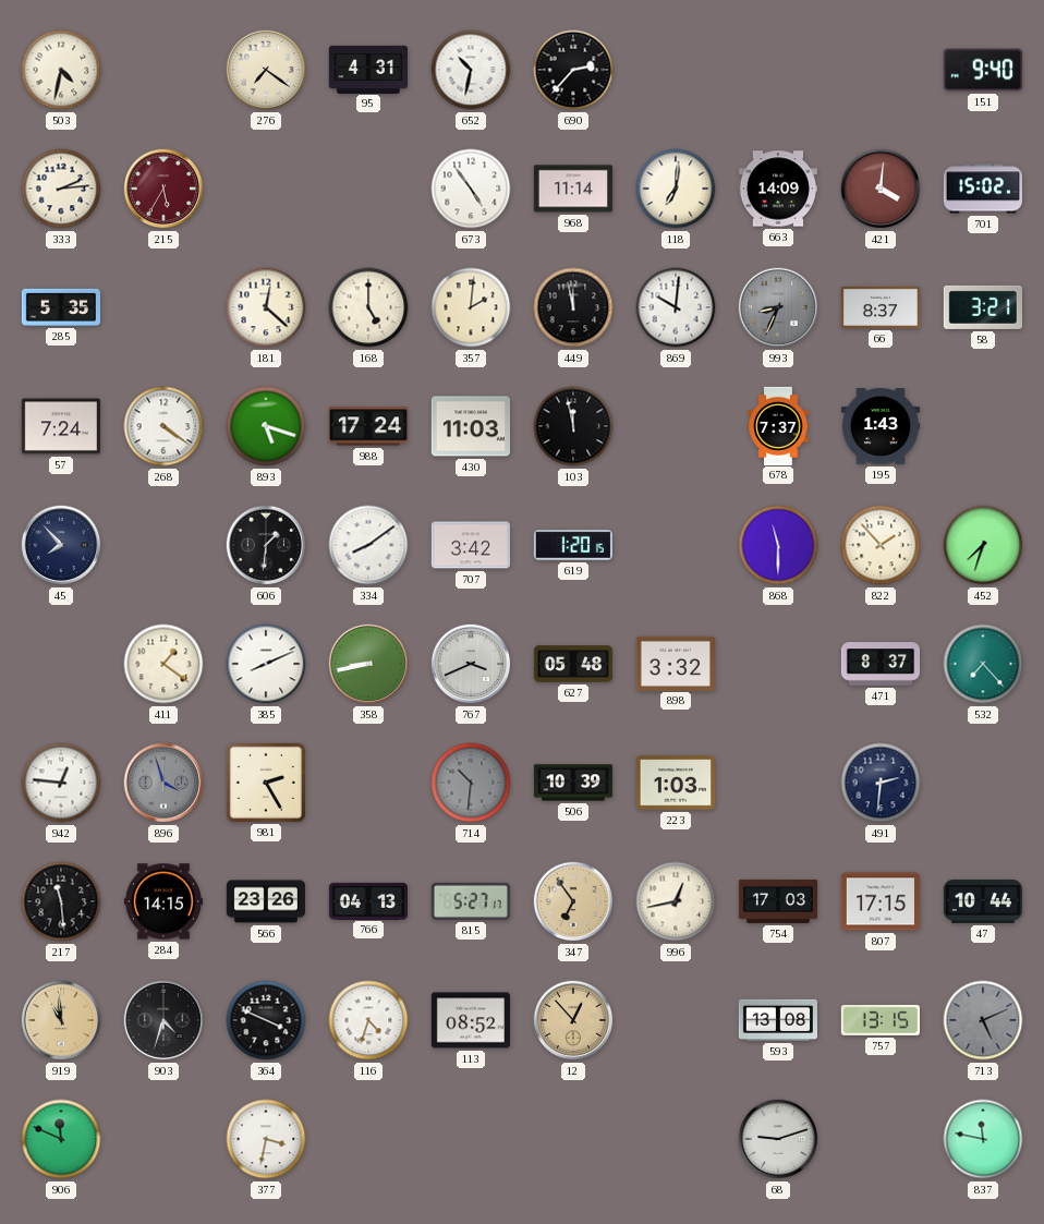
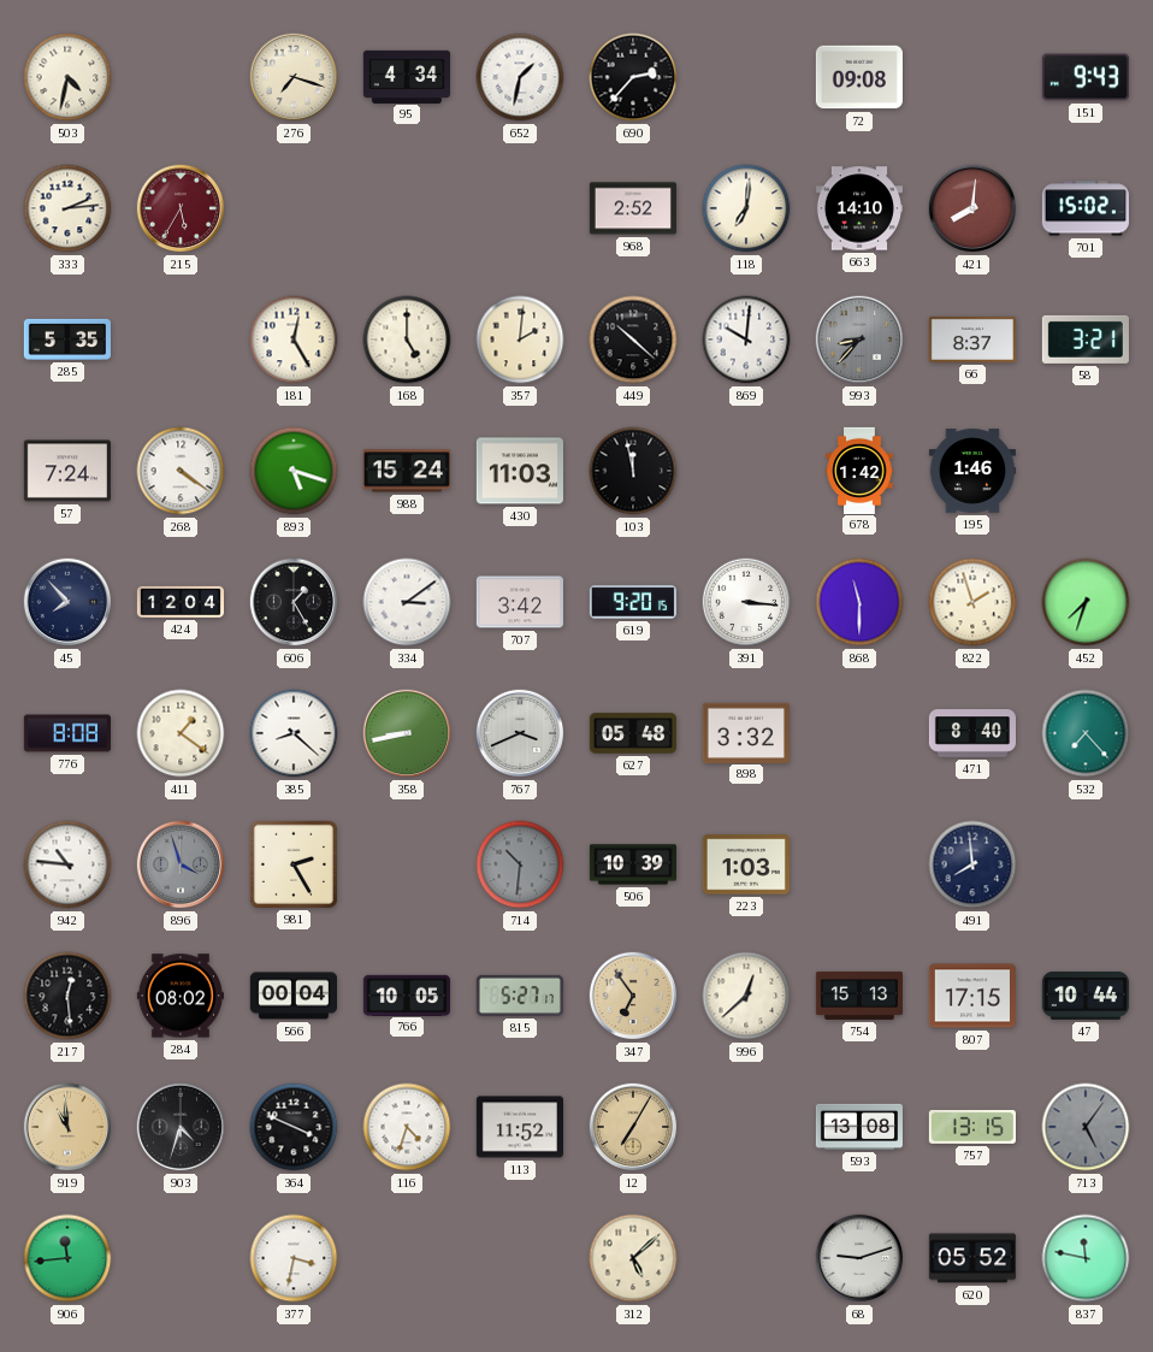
276: 7:21 -> 7:18 (294, 77)
95: 4:31 -> 4:34 (406, 76)
652: 10:32 -> 1:32 (520, 77)
72: none -> 09:08 (859, 77)
151: 9:40 -> 9:43 (1086, 77)
673: 4:54 -> none (471, 189)
968: 11:14 -> 2:52 (632, 208)
663: 14:09 -> 14:10 (859, 208)
421: 4:01 -> 8:01 (972, 208)
181: 12:22 -> 12:25 (294, 340)
449: 11:58 -> 10:22 (633, 340)
993: 8:34 -> 8:37 (859, 340)
988: 17:24 -> 15:24 (407, 471)
678: 7:37 -> 1:42 (859, 470)
195: 1:43 -> 1:46 (971, 471)
424: none -> 12:04 (179, 602)
606: 1:31 -> 1:25 (294, 602)
334: 8:09 -> 3:09 (407, 602)
619: 1:20 -> 9:20 (633, 602)
391: none -> 3:16 (746, 602)
822: 1:53 -> 1:57 (972, 602)
776: none -> 8:08 (66, 733)
385: 8:11 -> 8:22 (294, 733)
471: 8:37 -> 8:40 (971, 733)
942: 12:46 -> 10:46 (67, 864)
491: 2:31 -> 7:59 (972, 864)
217: 11:29 -> 12:29 (67, 996)
284: 14:15 -> 08:02 (181, 996)
566: 23:26 -> 00:04 (292, 996)
766: 04:13 -> 10:05 (406, 994)
996: 12:43 -> 12:38 (746, 996)
754: 17:03 -> 15:13 (858, 996)
113: 08:52 -> 11:52 (520, 1127)
12: 12:53 -> 7:05 (633, 1127)
713: 5:11 -> 5:06 (1086, 1127)
906: 11:49 -> 11:44 (67, 1258)
312: none -> 5:08 (633, 1258)
620: none -> 05:52 (972, 1258)
